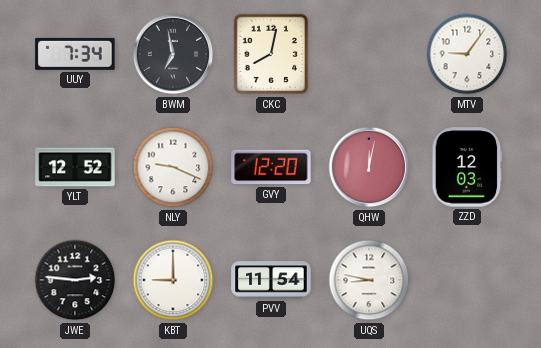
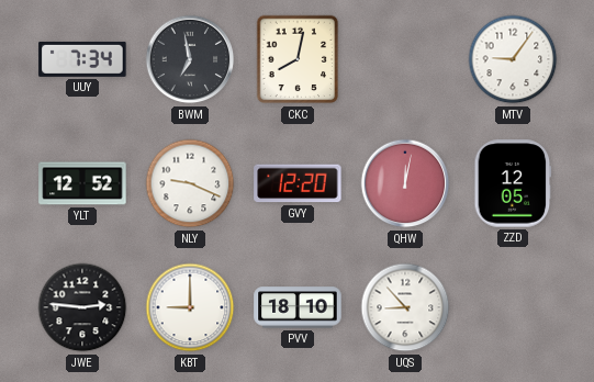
ZZD: 12:03 -> 12:05 (513, 183)
PVV: 11:54 -> 18:10 (298, 307)
UQS: 8:47 -> 8:53 (405, 307)
